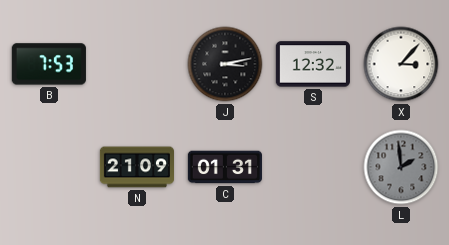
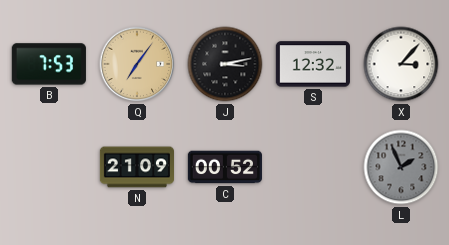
Q: none -> 7:06 (137, 64)
C: 01:31 -> 00:52 (224, 167)
L: 1:59 -> 1:56 (401, 167)
